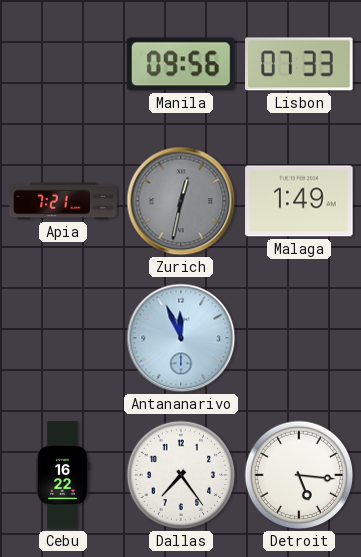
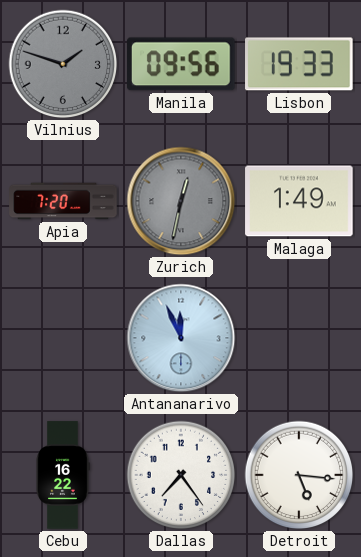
Vilnius: none -> 1:48 (63, 64)
Lisbon: 07:33 -> 19:33 (299, 64)
Apia: 7:21 -> 7:20 (63, 201)
